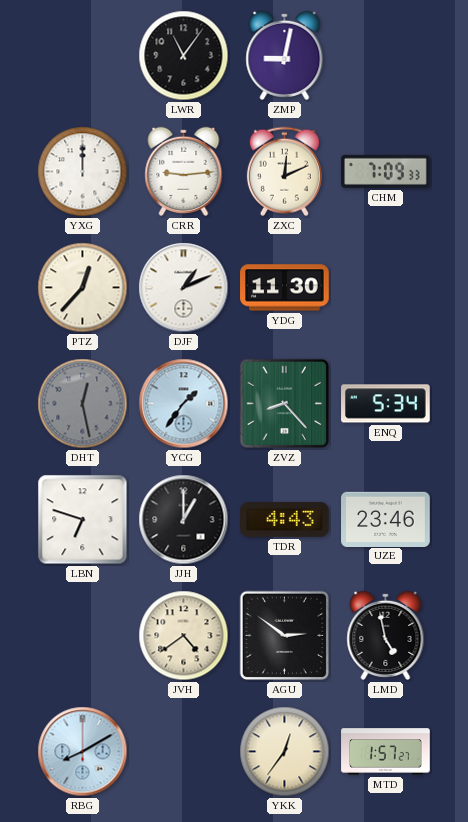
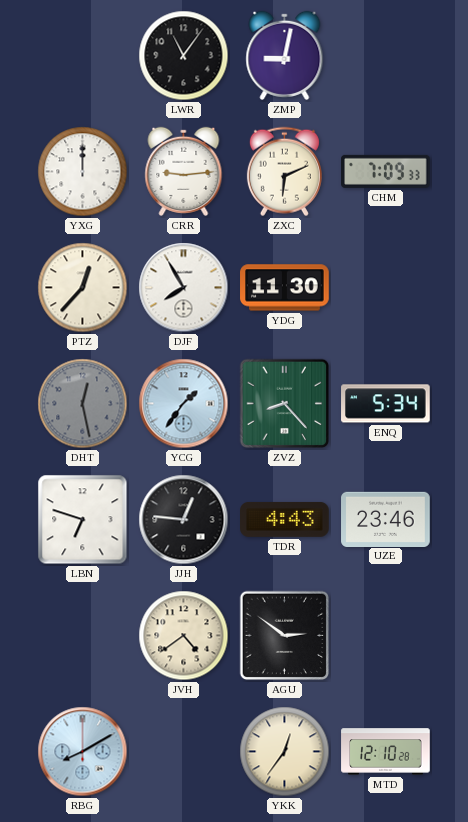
ZXC: 12:11 -> 6:11 (284, 172)
DJF: 1:11 -> 7:55 (184, 288)
JJH: 1:00 -> 12:46 (184, 520)
LMD: 4:58 -> none (386, 635)
MTD: 1:57 -> 12:10 (386, 752)
